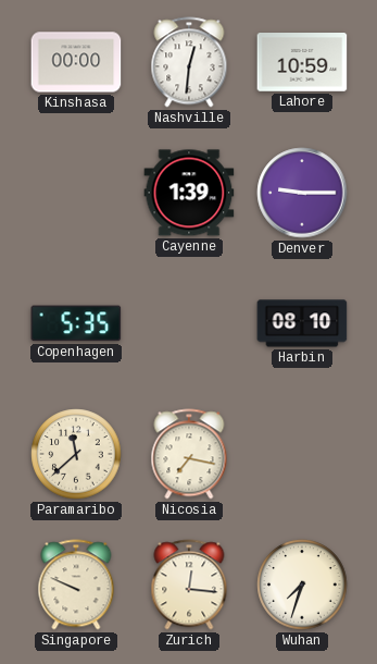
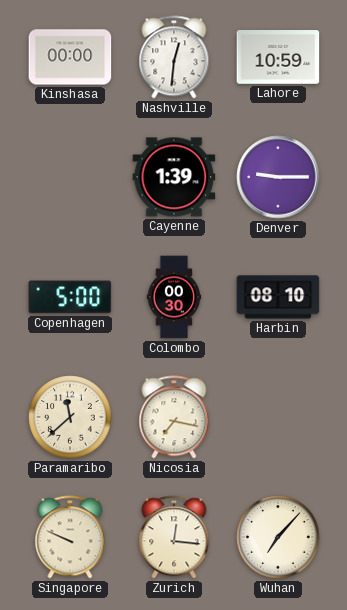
Copenhagen: 5:35 -> 5:00 (70, 297)
Colombo: none -> 00:30 (174, 297)
Wuhan: 7:33 -> 7:07 (278, 537)
